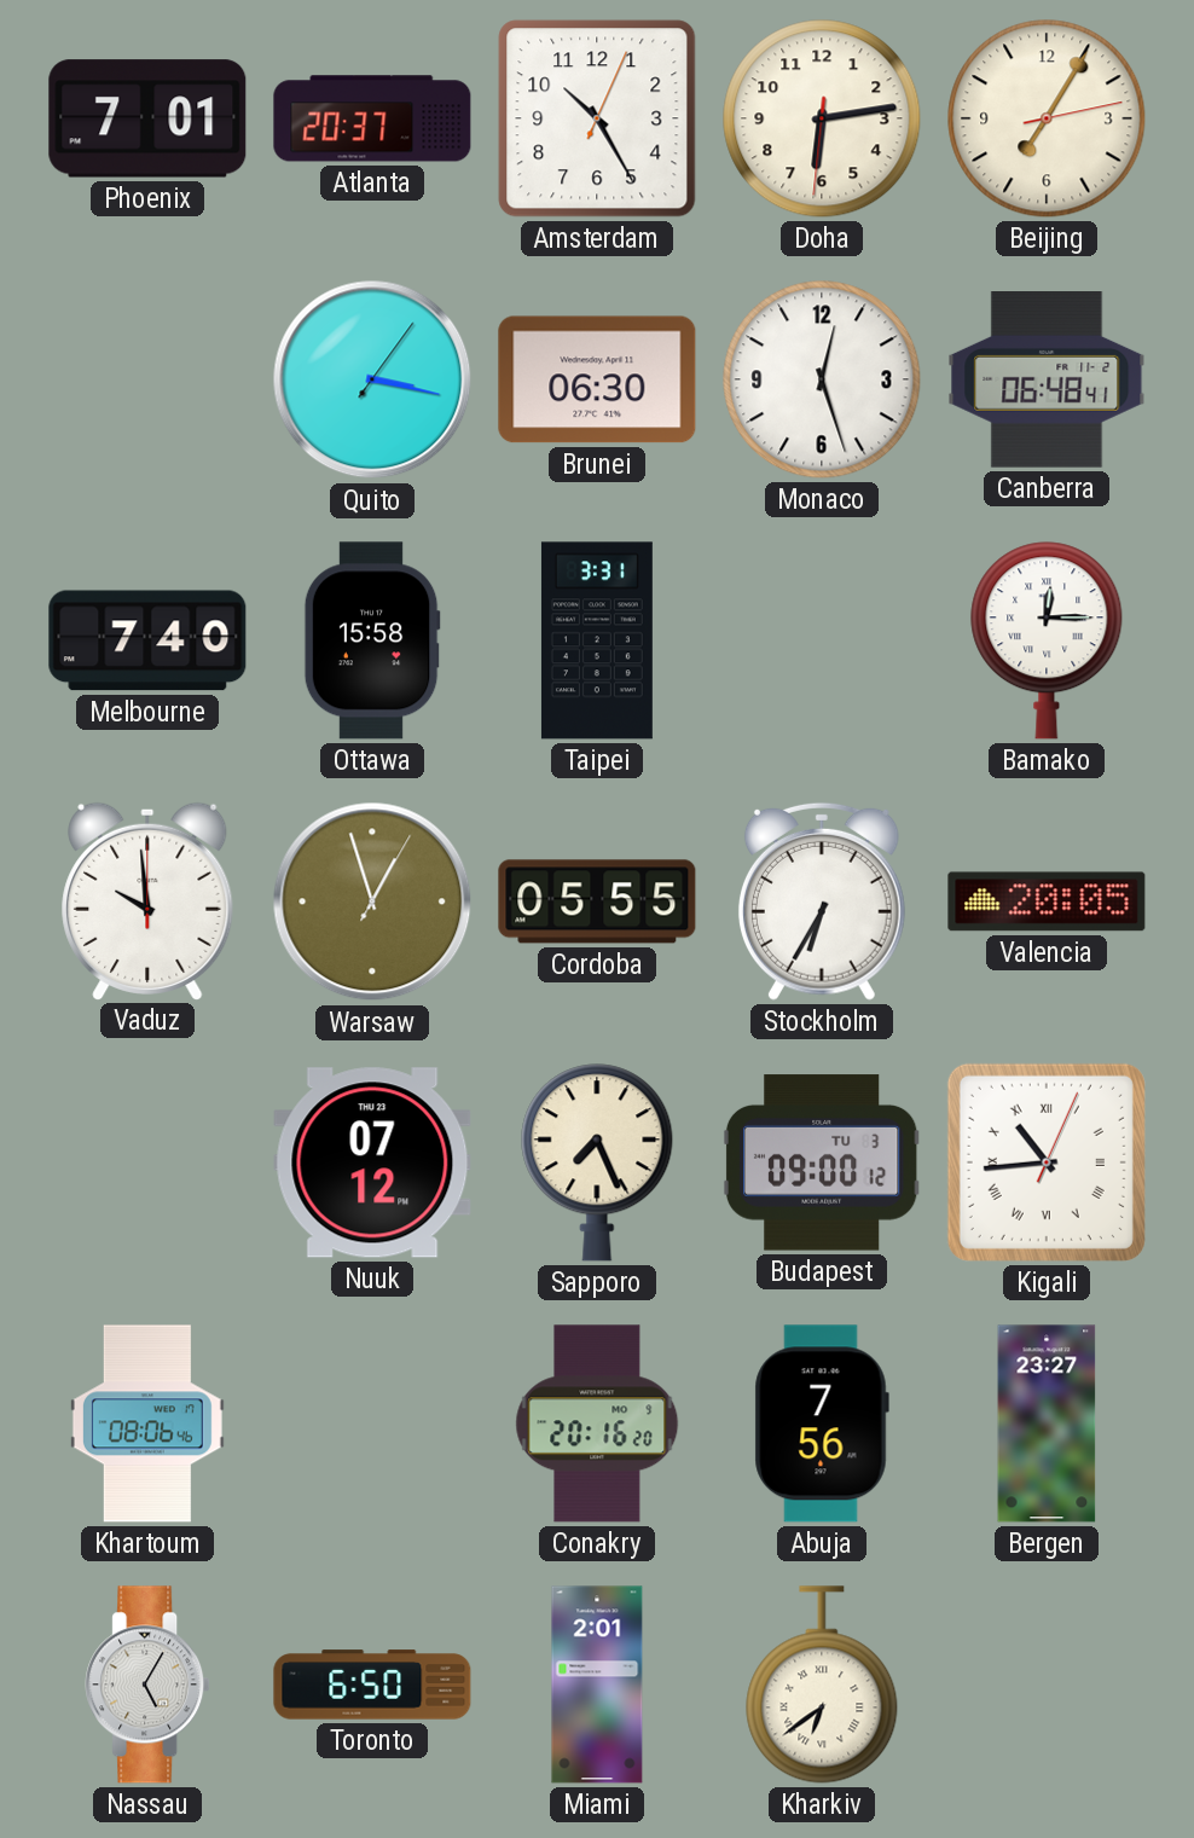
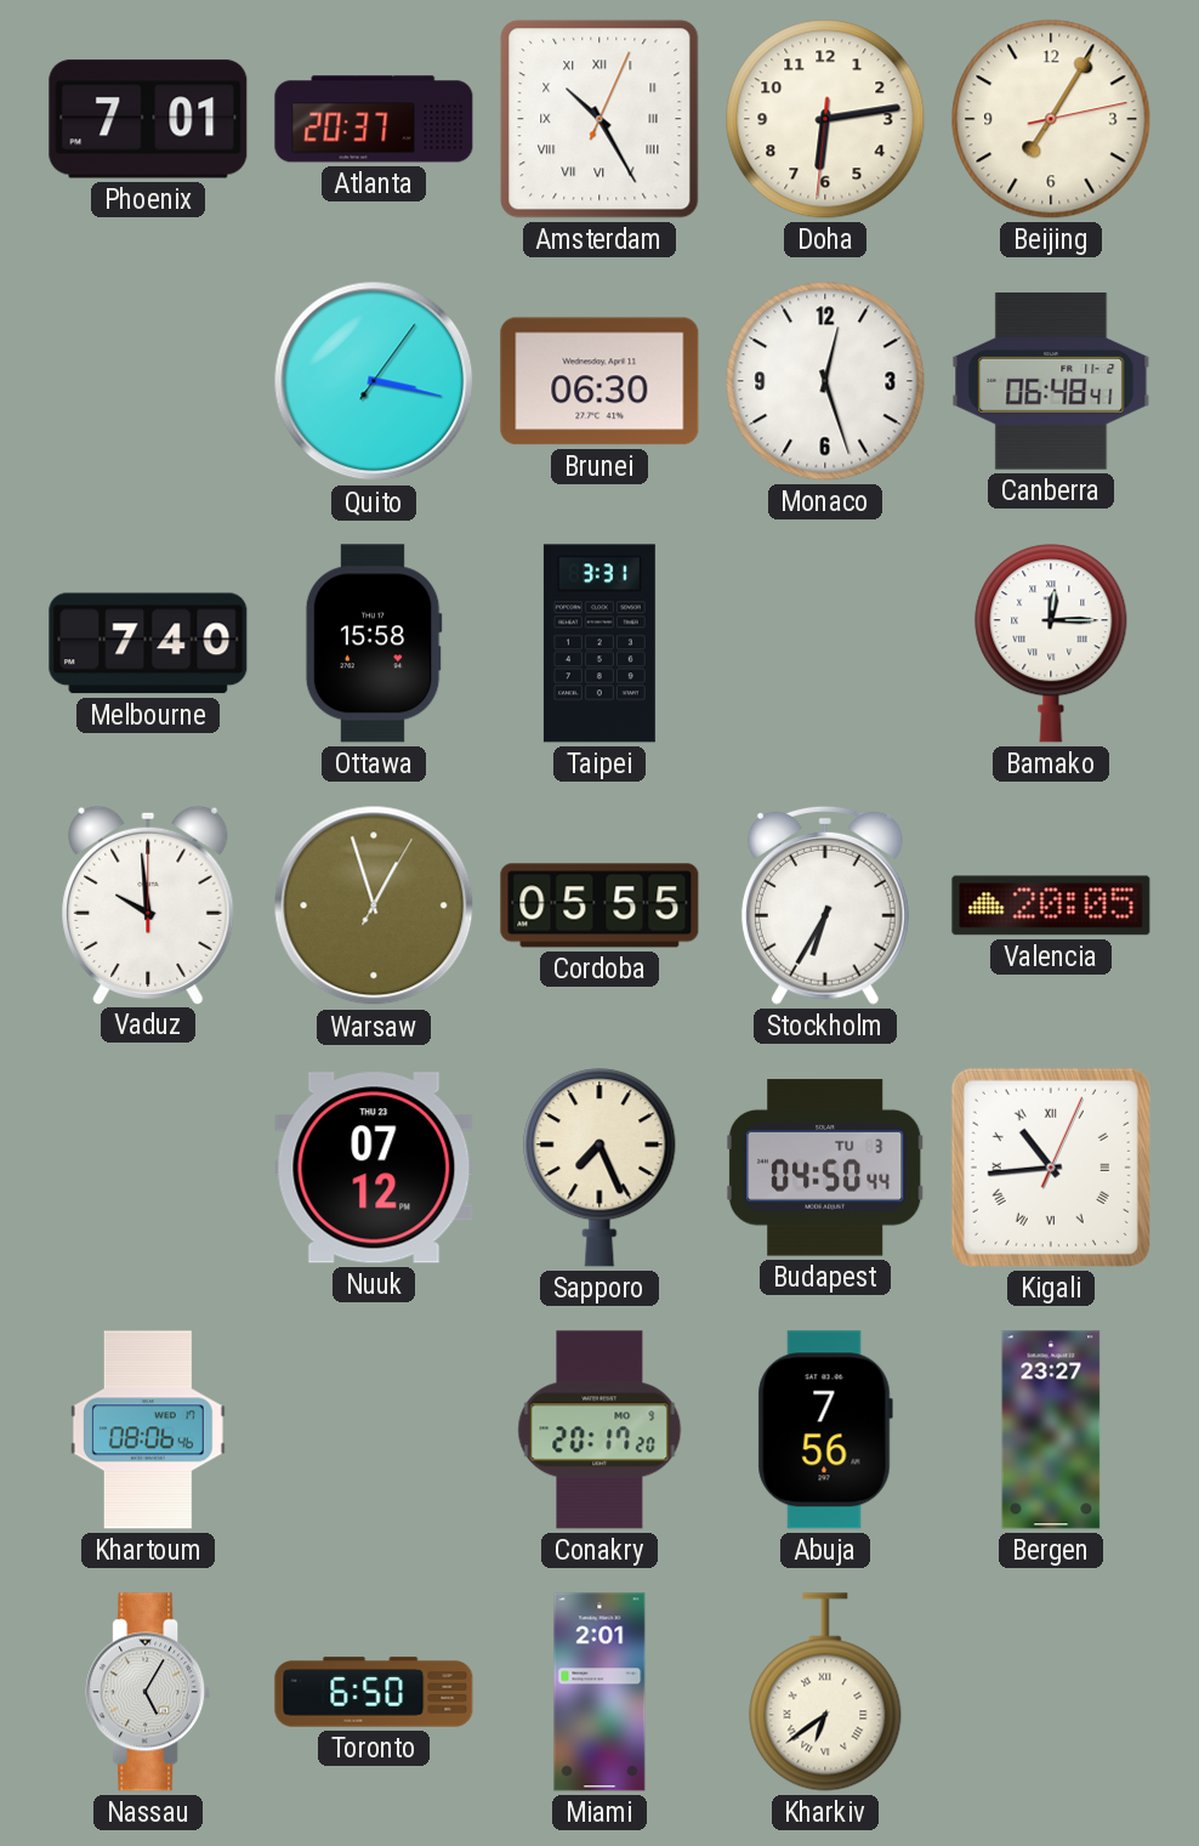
Amsterdam numerals: Arabic -> Roman (599, 119)
Budapest: 09:00 -> 04:50 (825, 1168)
Conakry: 20:16 -> 20:17 (599, 1430)
